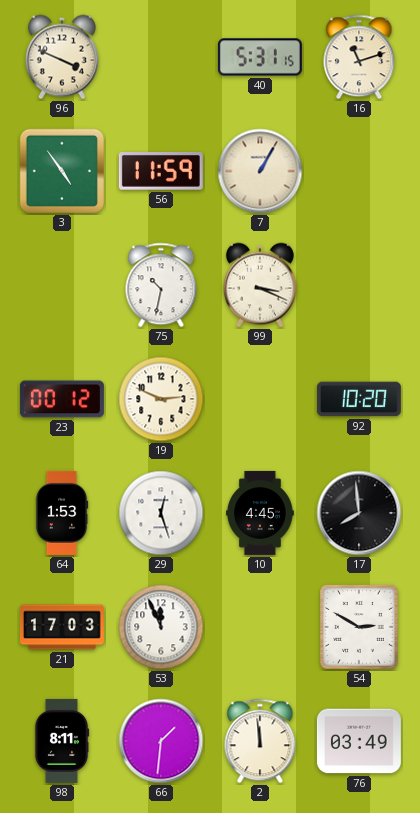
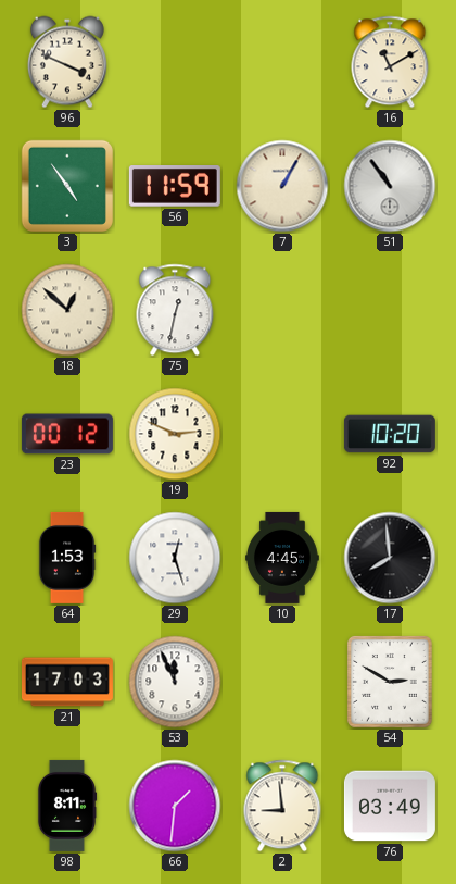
40: 5:31 -> none (260, 57)
16: 11:12 -> 11:10 (390, 62)
51: none -> 10:54 (390, 186)
18: none -> 12:52 (67, 310)
75: 10:32 -> 12:32 (175, 310)
99: 3:19 -> none (260, 285)
2: 11:59 -> 8:59 (282, 806)
